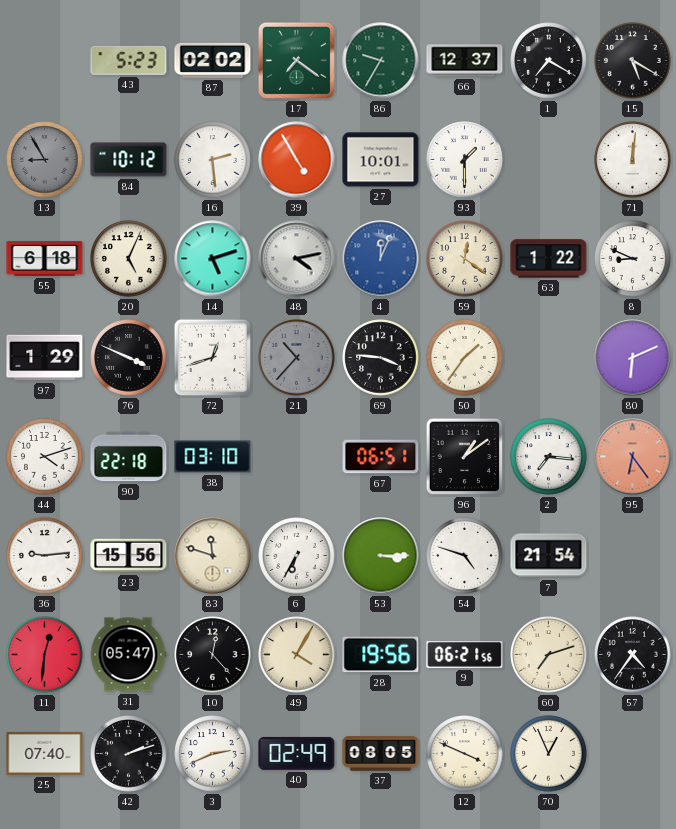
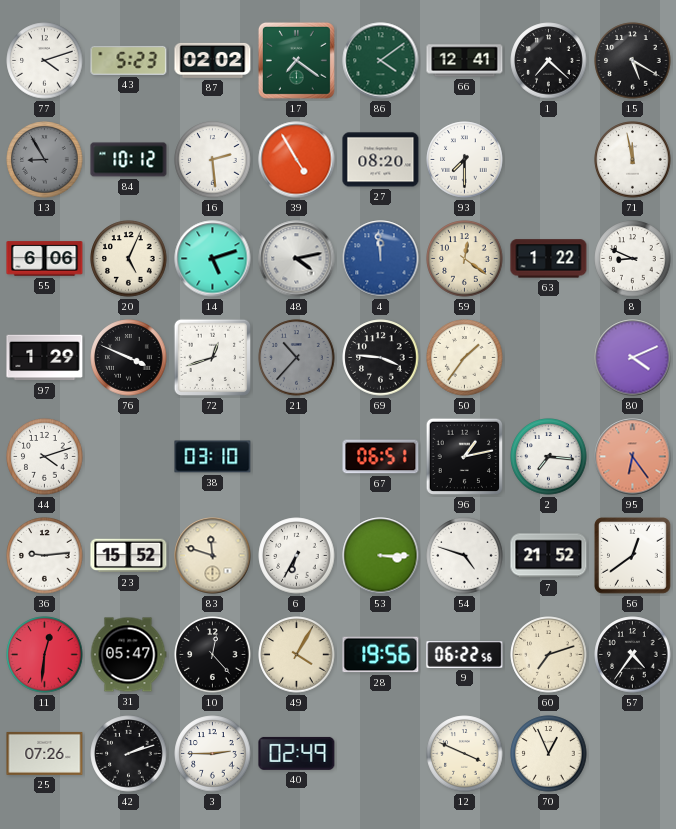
77: none -> 4:12 (45, 61)
86: 9:35 -> 4:09 (381, 61)
66: 12:37 -> 12:41 (465, 61)
1: 7:20 -> 7:22 (549, 61)
27: 10:01 -> 08:20 (381, 160)
93: 1:30 -> 7:30 (465, 160)
71: 12:01 -> 11:58 (633, 160)
55: 6:18 -> 6:06 (45, 259)
4: 12:04 -> 11:59 (381, 259)
80: 6:11 -> 4:11 (633, 358)
90: 22:18 -> none (129, 457)
96: 1:09 -> 1:13 (465, 457)
23: 15:56 -> 15:52 (129, 556)
7: 21:54 -> 21:52 (549, 556)
56: none -> 12:39 (633, 556)
9: 06:21 -> 06:22 (465, 655)
25: 07:40 -> 07:26 (45, 753)
3: 2:41 -> 2:45 (213, 754)
37: 08:05 -> none (381, 754)
